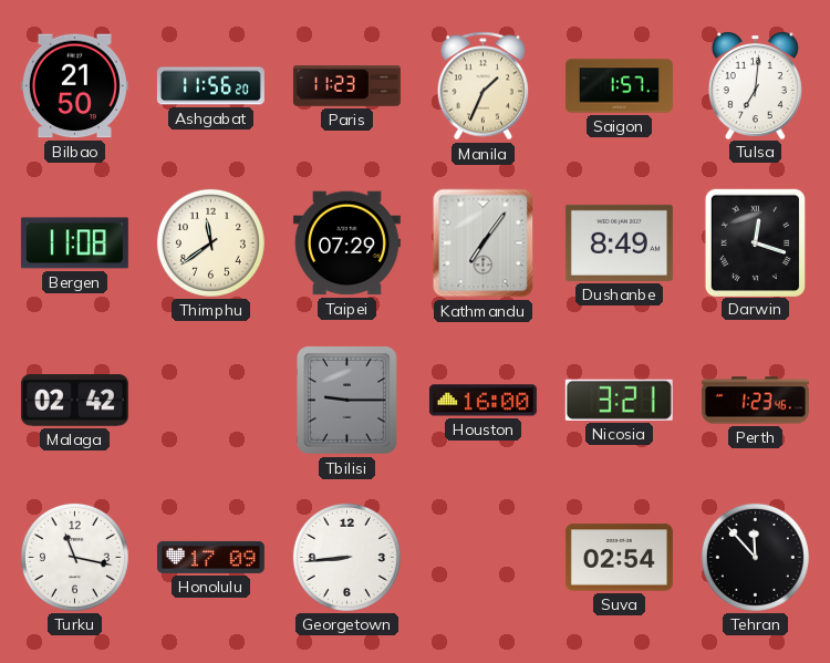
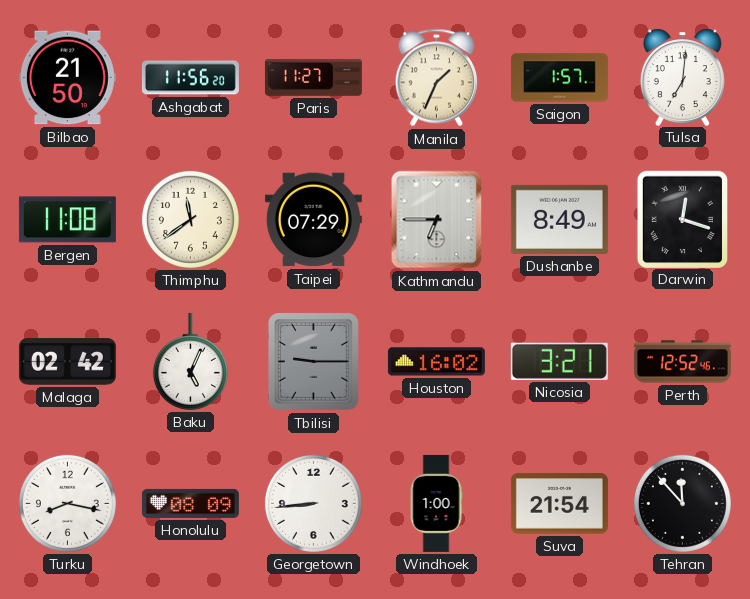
Paris: 11:23 -> 11:27 (313, 77)
Kathmandu: 7:06 -> 6:45 (437, 220)
Baku: none -> 5:04 (190, 361)
Houston: 16:00 -> 16:02 (436, 362)
Perth: 1:23 -> 12:52 (682, 362)
Turku: 11:17 -> 8:17 (67, 503)
Honolulu: 17:09 -> 08:09 (190, 503)
Windhoek: none -> 1:00 (436, 503)
Suva: 02:54 -> 21:54 (559, 504)
